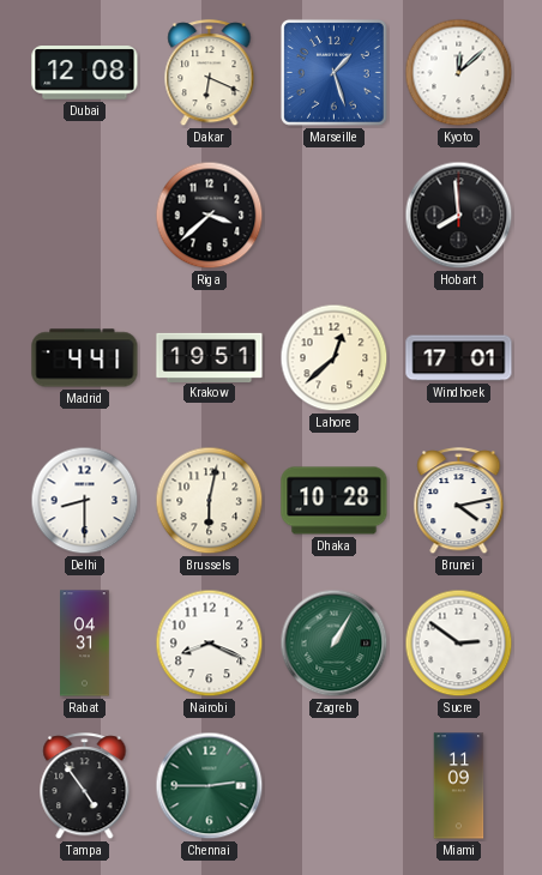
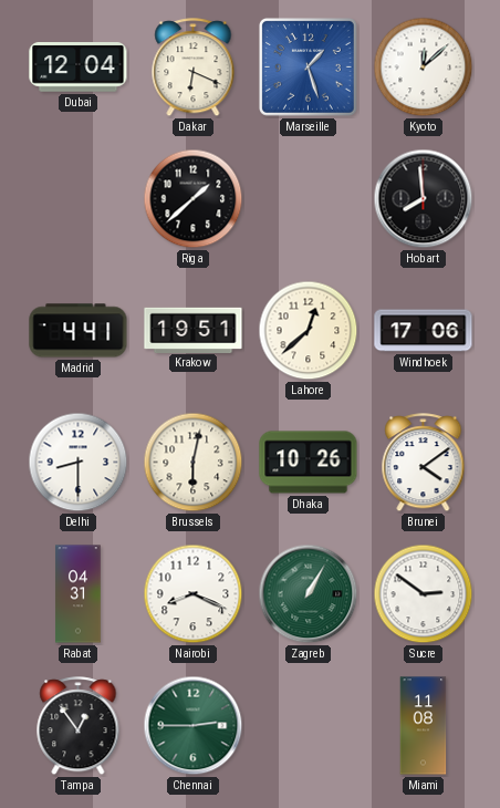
Dubai: 12:08 -> 12:04 (79, 68)
Riga: 3:38 -> 1:38 (194, 199)
Windhoek: 17:01 -> 17:06 (424, 331)
Dhaka: 10:28 -> 10:26 (309, 463)
Brunei: 4:13 -> 4:09 (424, 463)
Tampa: 4:54 -> 12:54 (79, 726)
Miami: 11:09 -> 11:08 (424, 726)
